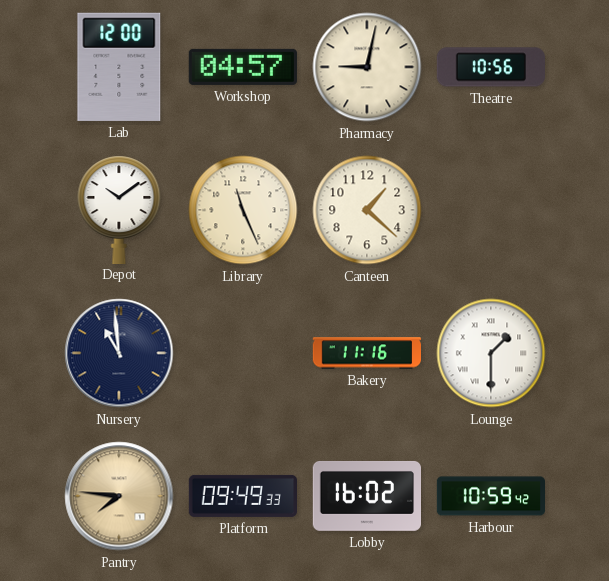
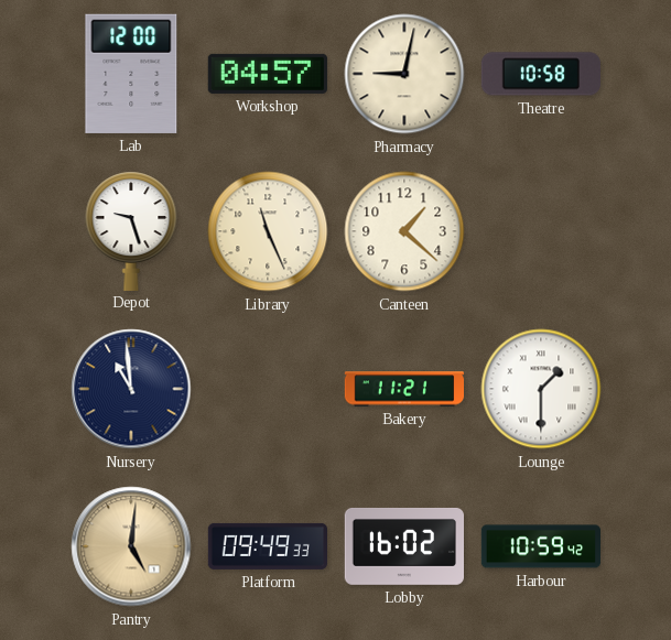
Theatre: 10:56 -> 10:58 (541, 74)
Depot: 10:09 -> 9:27 (131, 230)
Bakery: 11:16 -> 11:21 (403, 389)
Pantry: 7:46 -> 5:01 (131, 546)
